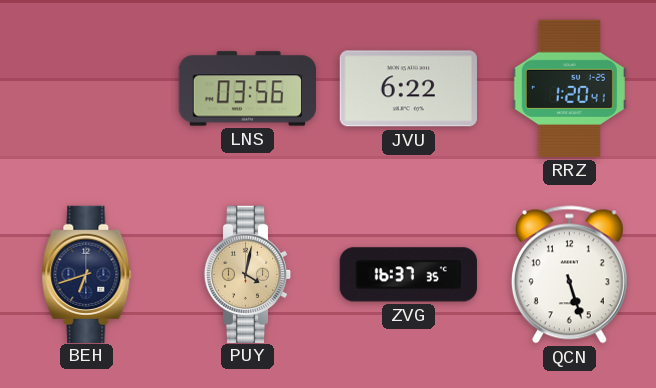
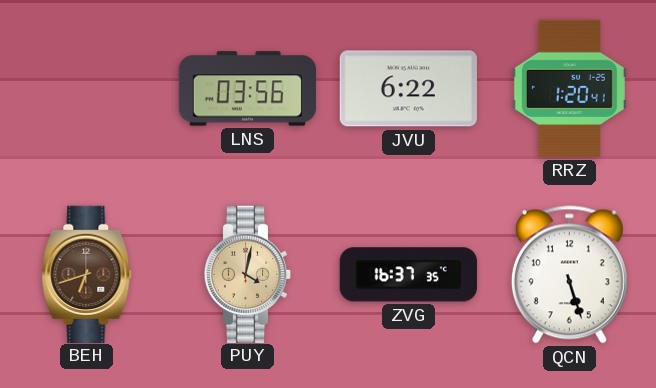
BEH dial: navy -> brown (87, 274)
